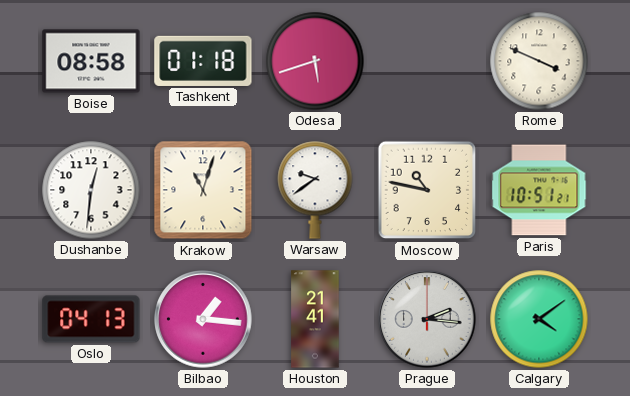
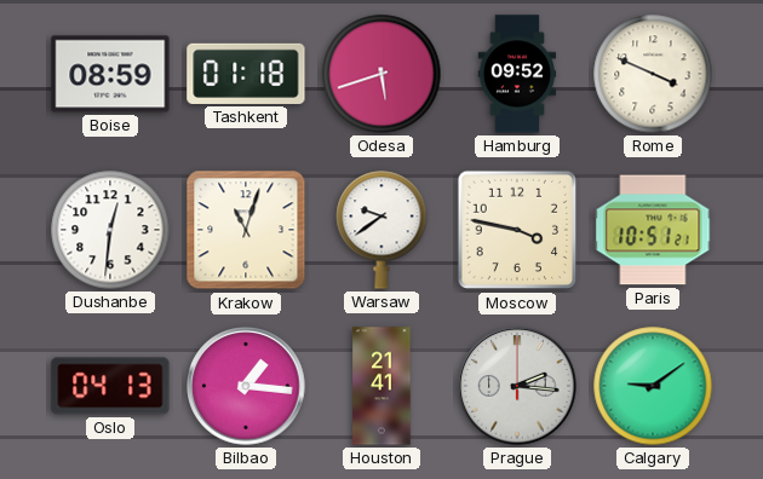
Boise: 08:58 -> 08:59 (110, 74)
Hamburg: none -> 09:52 (517, 74)
Moscow: 10:47 -> 3:47 (517, 230)
Calgary: 4:09 -> 9:09 (653, 386)
